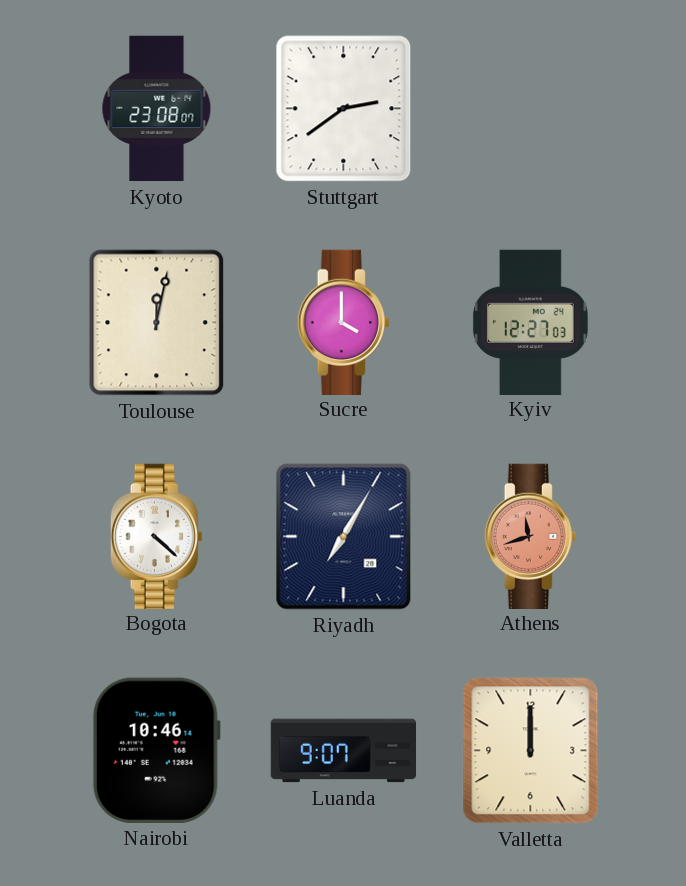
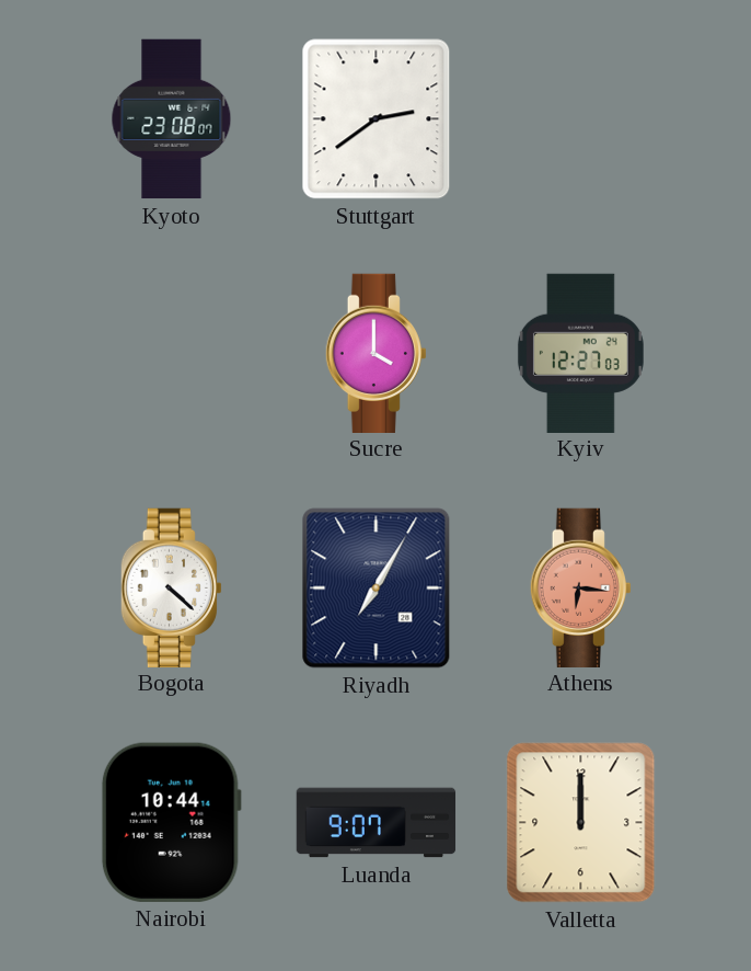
Toulouse: 12:02 -> none (157, 323)
Athens: 11:42 -> 6:16 (580, 587)
Nairobi: 10:46 -> 10:44 (171, 822)
